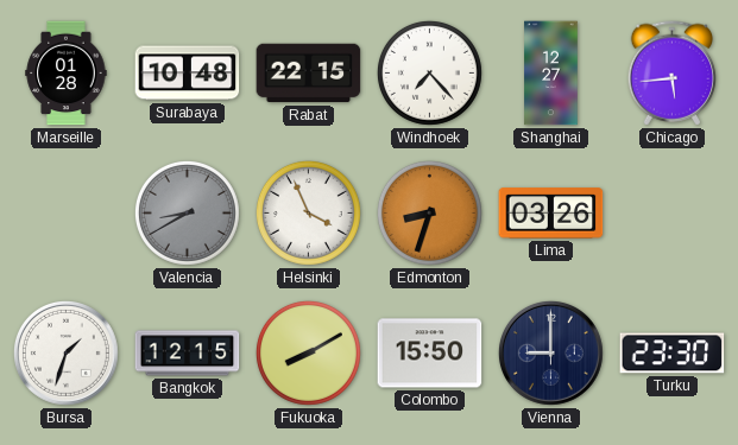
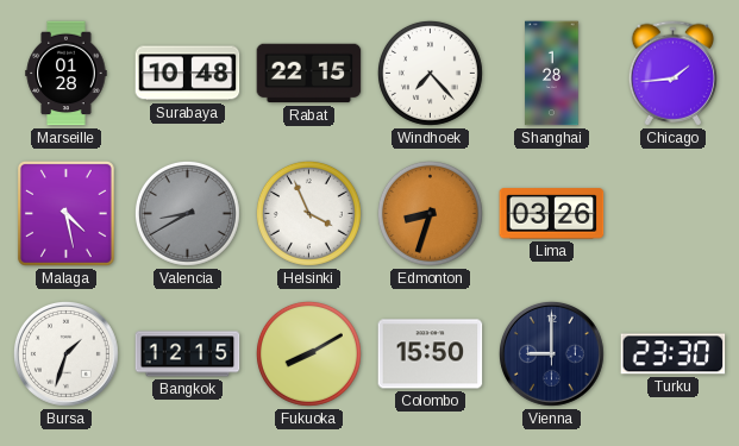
Shanghai: 12:27 -> 1:28 (552, 74)
Chicago: 5:44 -> 1:44 (674, 74)
Malaga: none -> 4:28 (65, 213)
